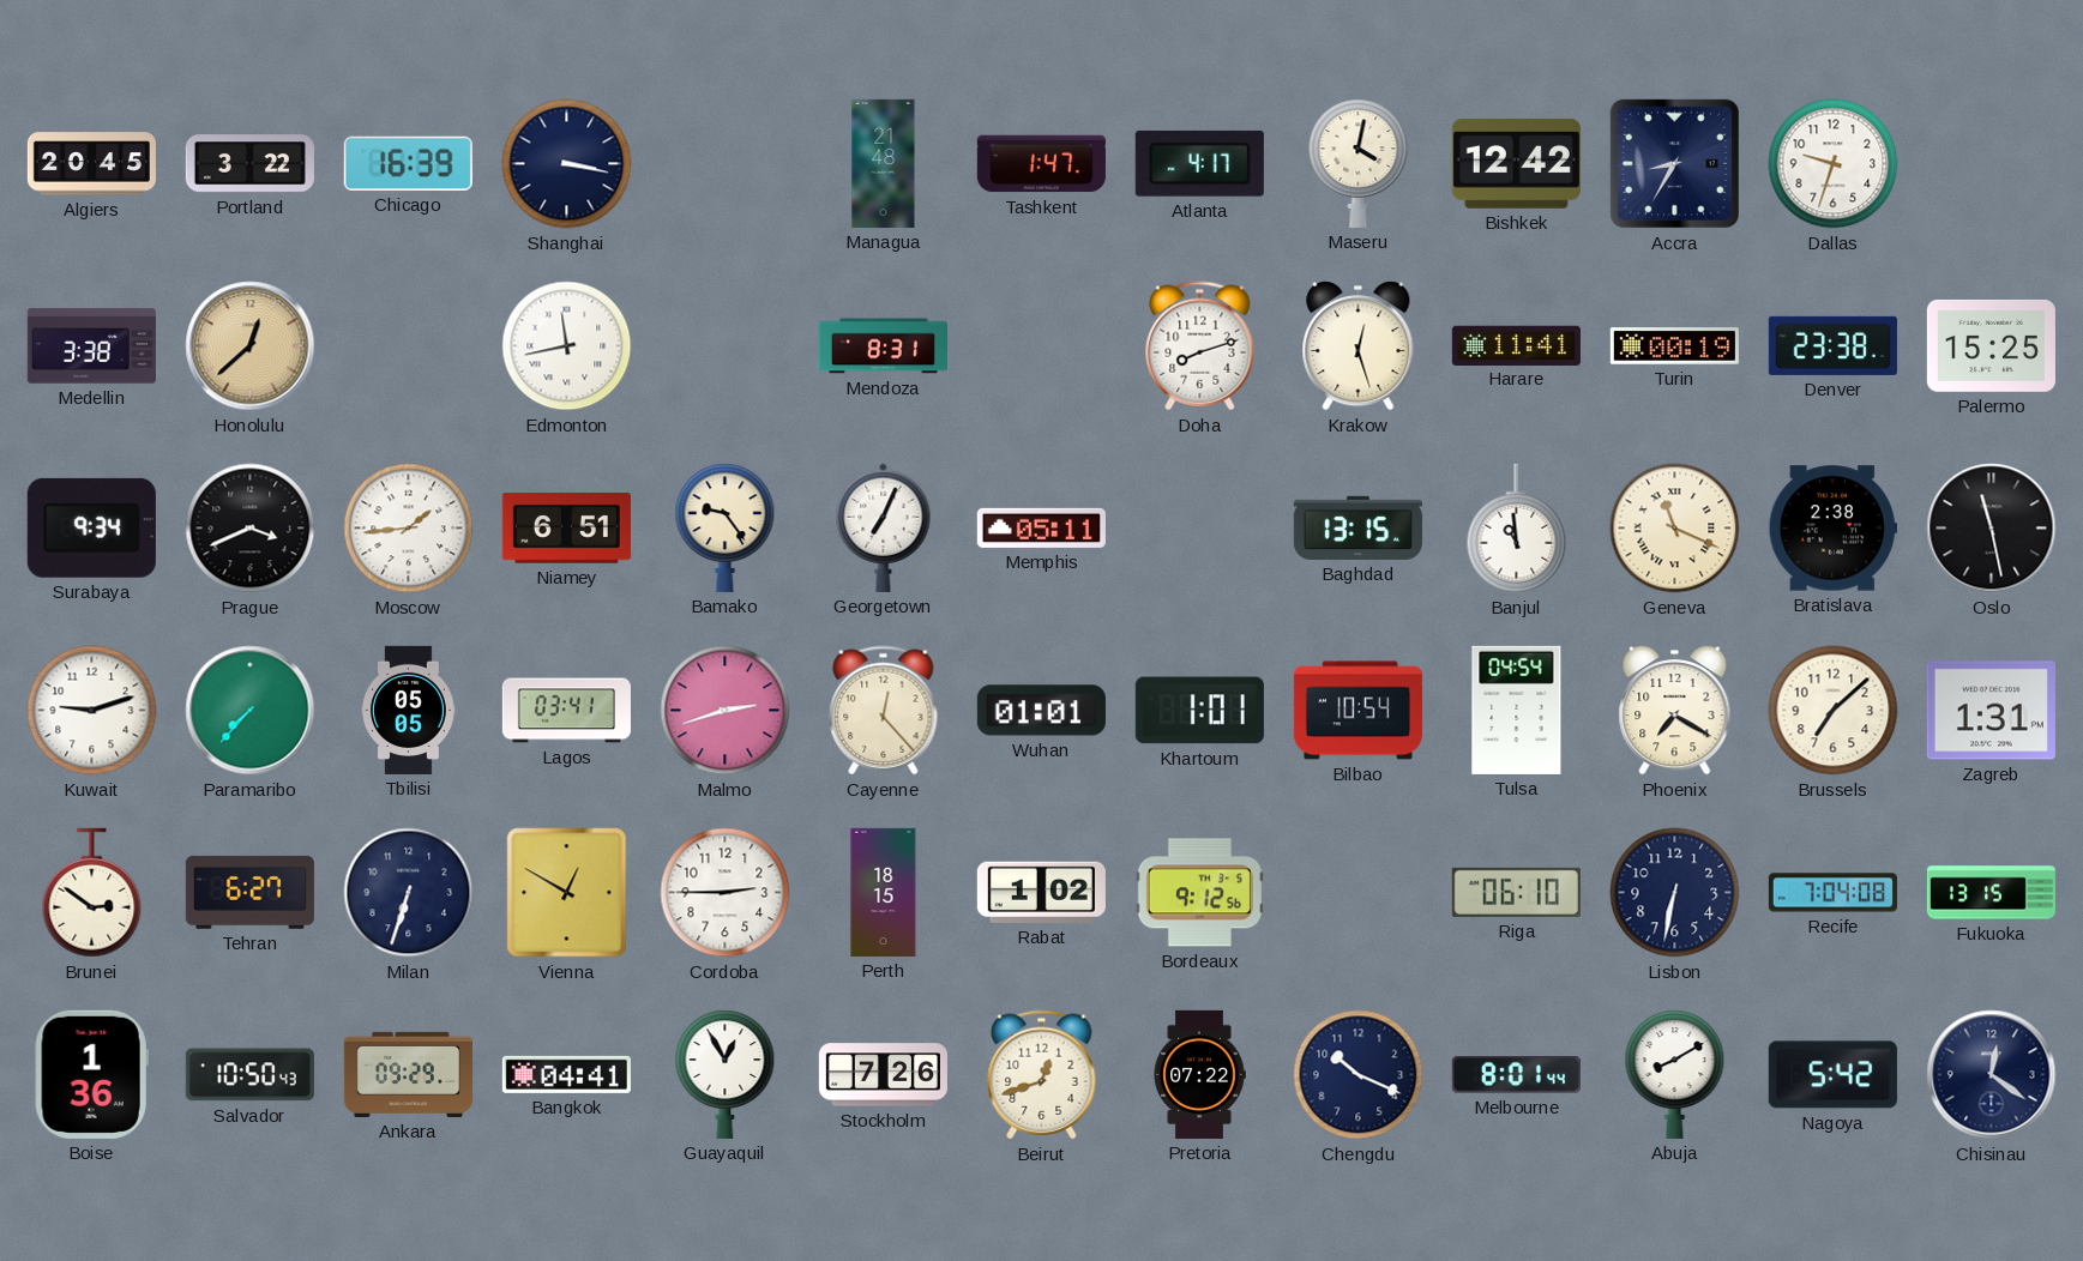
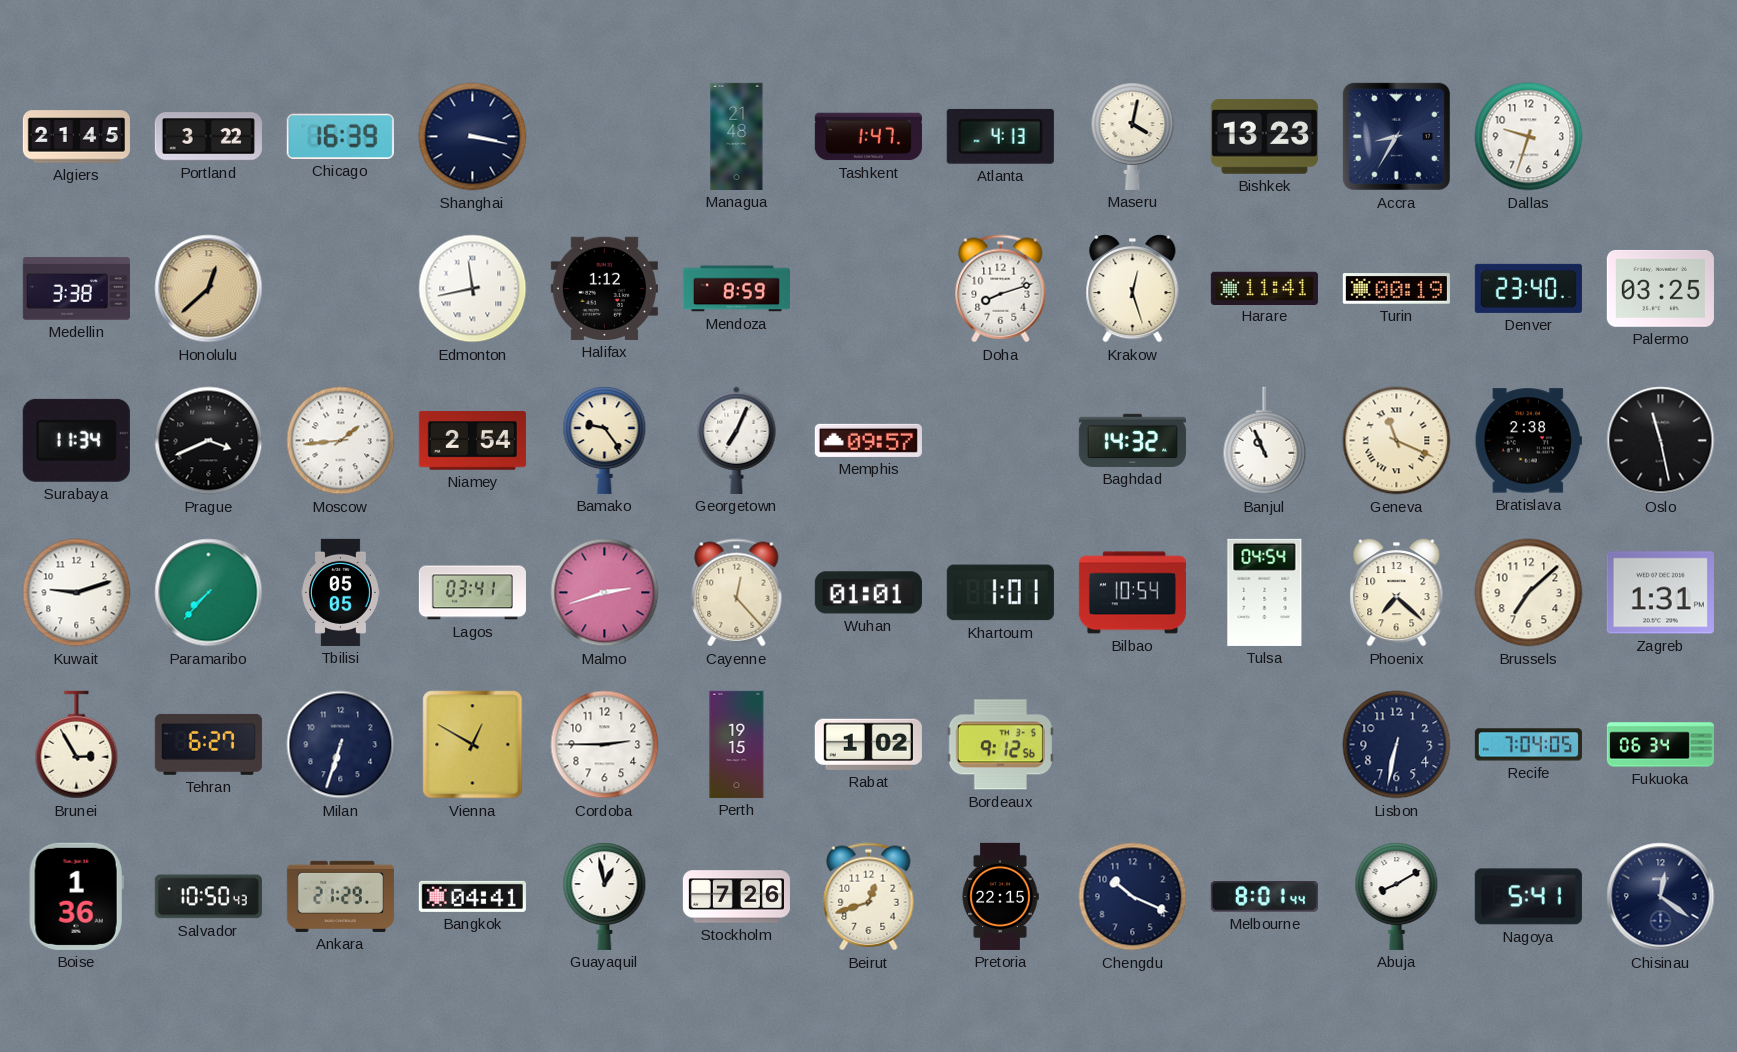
Algiers: 20:45 -> 21:45 (76, 137)
Atlanta: 4:17 -> 4:13 (1000, 136)
Bishkek: 12:42 -> 13:23 (1264, 136)
Halifax: none -> 1:12 (604, 288)
Mendoza: 8:31 -> 8:59 (736, 289)
Denver: 23:38 -> 23:40 (1528, 288)
Palermo: 15:25 -> 03:25 (1660, 288)
Surabaya: 9:34 -> 11:34 (76, 440)
Niamey: 6:51 -> 2:54 (472, 441)
Memphis: 05:11 -> 09:57 (868, 440)
Baghdad: 13:15 -> 14:32 (1132, 440)
Banjul: 10:59 -> 10:56 (1265, 441)
Phoenix: 7:20 -> 7:22 (1397, 593)
Brunei: 2:51 -> 2:55 (77, 745)
Perth: 18:15 -> 19:15 (737, 744)
Riga: 06:10 -> none (1516, 892)
Recife: 7:04:08 -> 7:04:05 (1528, 745)
Fukuoka: 13:15 -> 06:34 (1660, 745)
Ankara: 09:29 -> 21:29 (340, 896)
Guayaquil: 12:55 -> 12:58 (605, 896)
Pretoria: 07:22 -> 22:15 (1000, 896)
Nagoya: 5:42 -> 5:41 (1528, 897)
